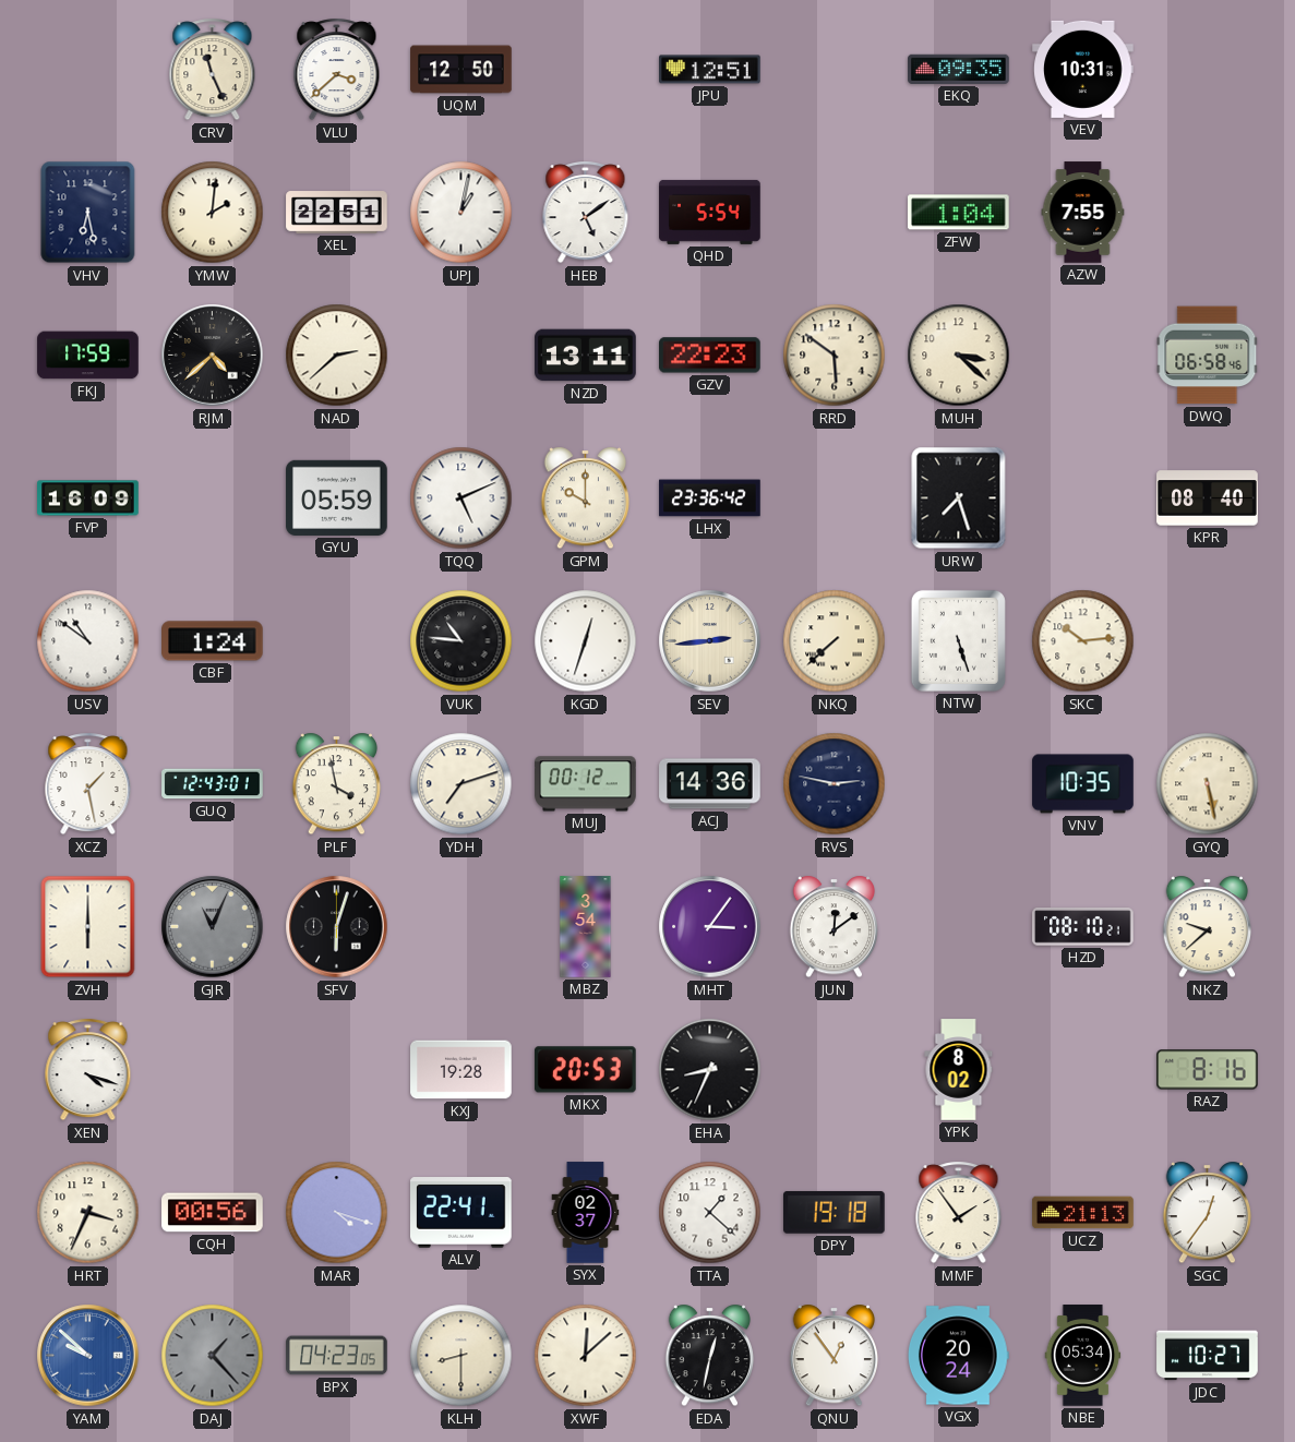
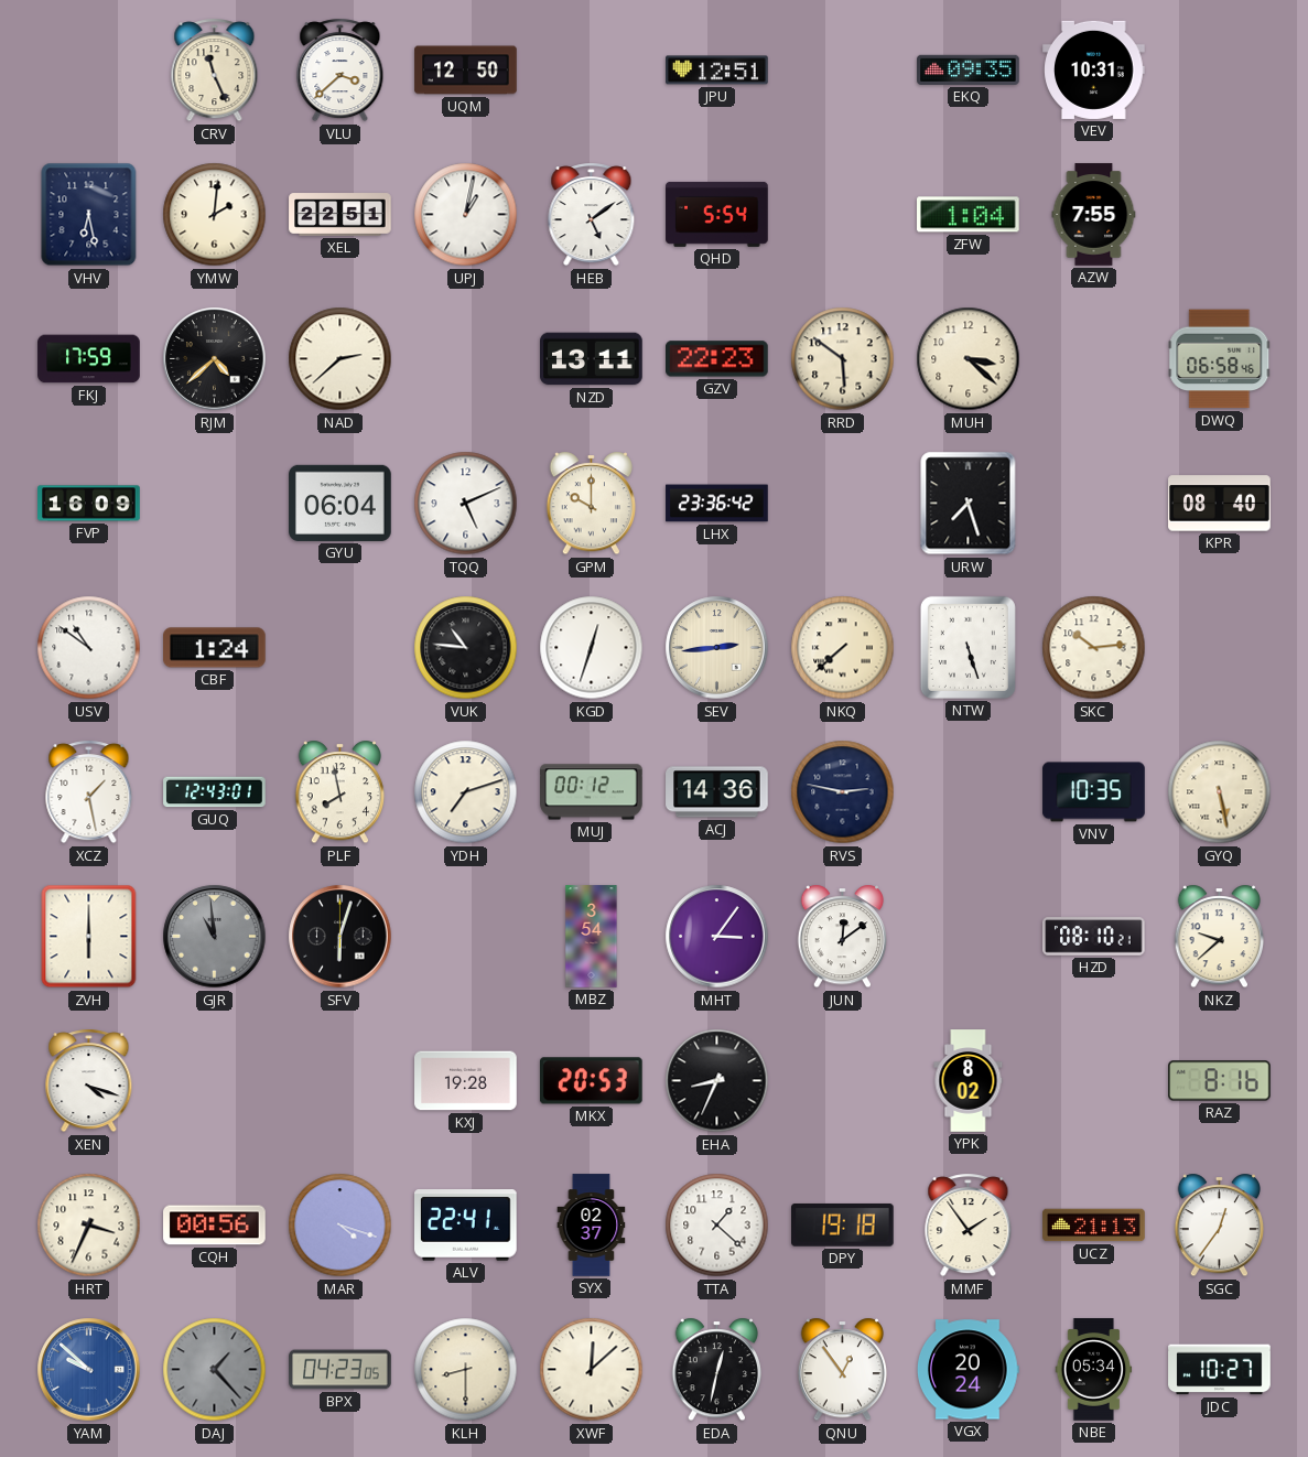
GYU: 05:59 -> 06:04 (340, 503)
PLF: 3:58 -> 7:58 (340, 792)
GJR: 11:04 -> 10:59 (215, 937)
